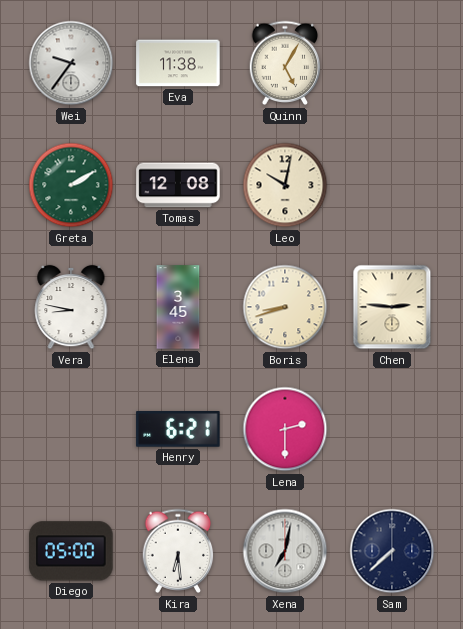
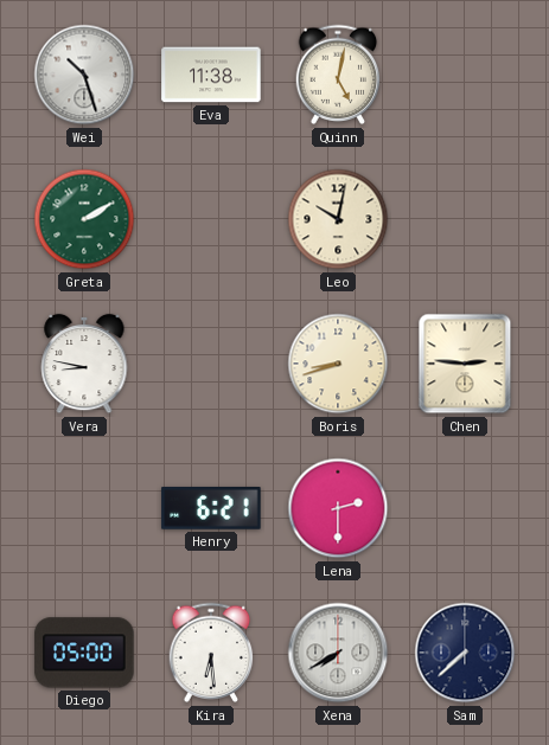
Wei: 9:36 -> 10:27 (84, 75)
Quinn: 5:05 -> 5:02 (338, 75)
Tomas: 12:08 -> none (178, 185)
Elena: 3:45 -> none (178, 307)
Xena: 7:02 -> 7:40 (338, 653)
